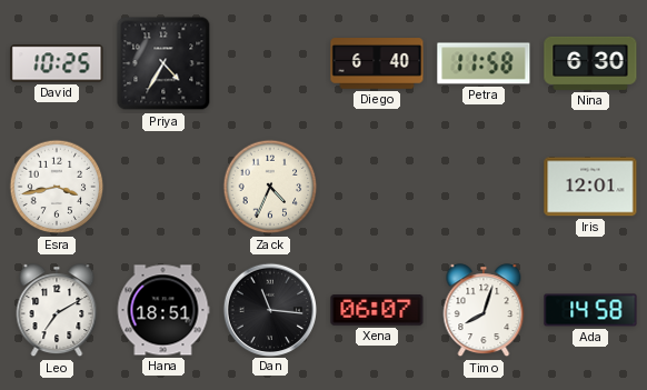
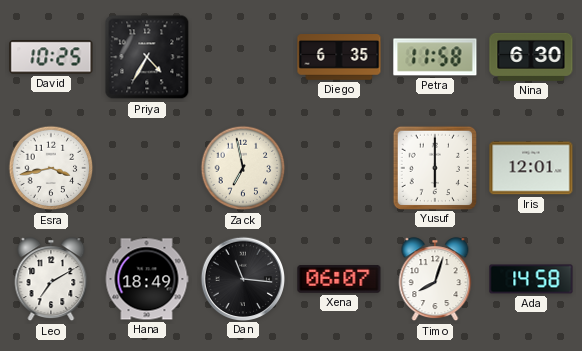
Diego: 6:40 -> 6:35 (339, 57)
Zack: 4:34 -> 6:58 (243, 168)
Yusuf: none -> 6:00 (434, 167)
Hana: 18:51 -> 18:49 (147, 279)
